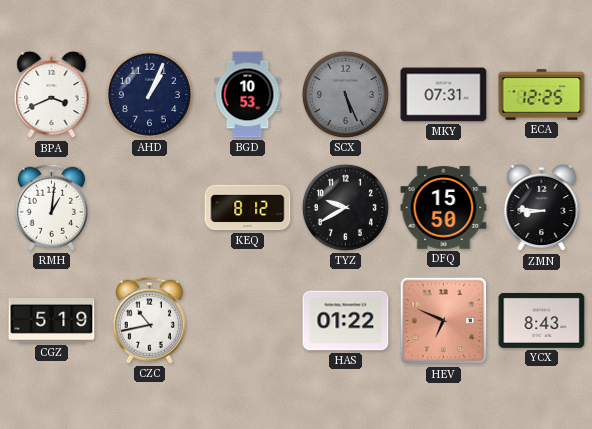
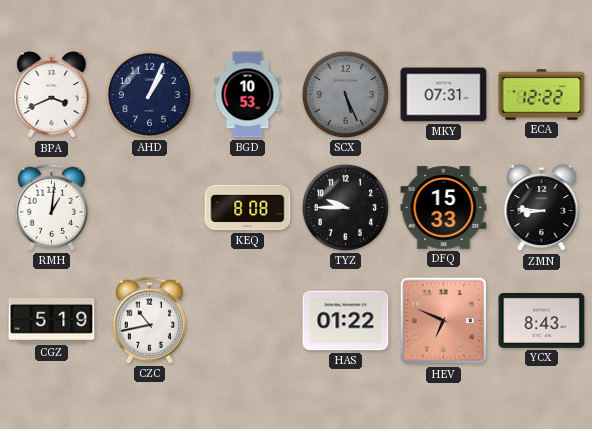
ECA: 12:25 -> 12:22 (542, 95)
KEQ: 8:12 -> 8:08 (248, 208)
TYZ: 9:40 -> 9:45 (345, 207)
DFQ: 15:50 -> 15:33 (444, 208)
